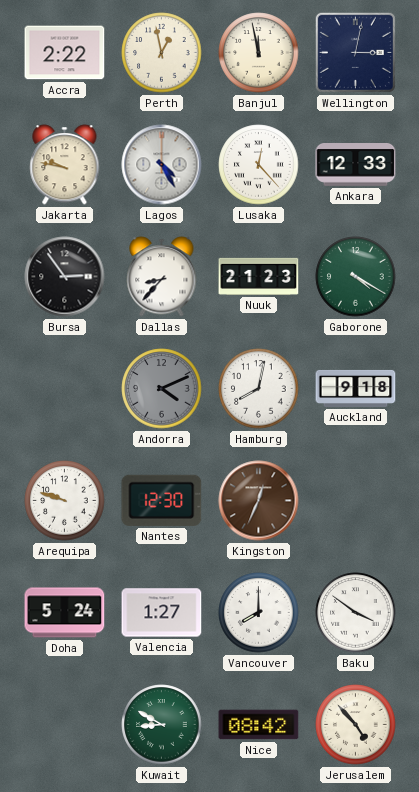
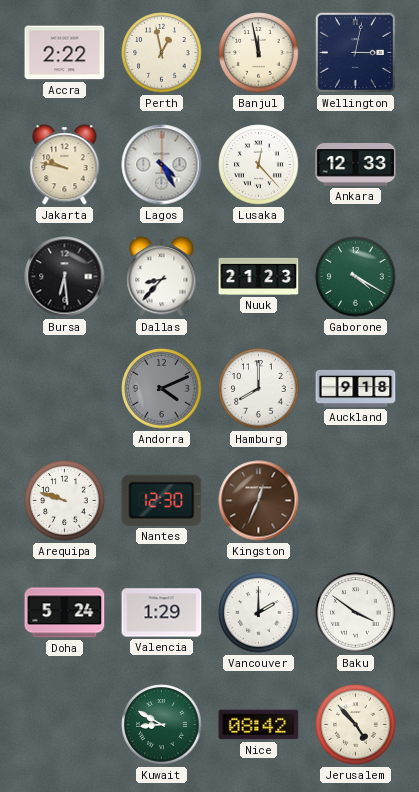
Bursa: 2:54 -> 6:29 (65, 277)
Hamburg: 8:02 -> 8:00 (259, 389)
Valencia: 1:27 -> 1:29 (162, 613)
Vancouver: 8:00 -> 2:00 (259, 613)
